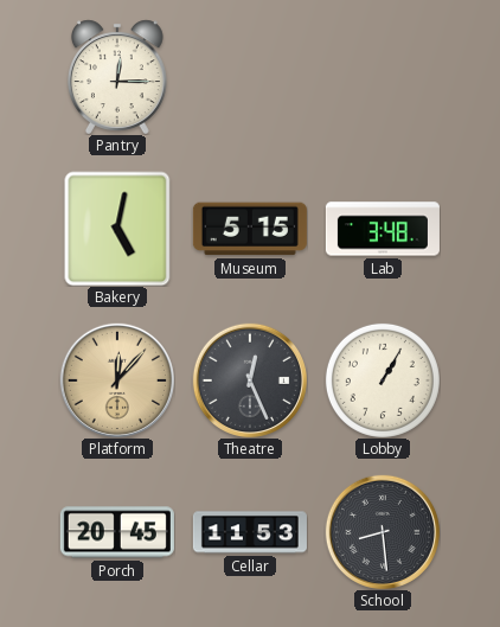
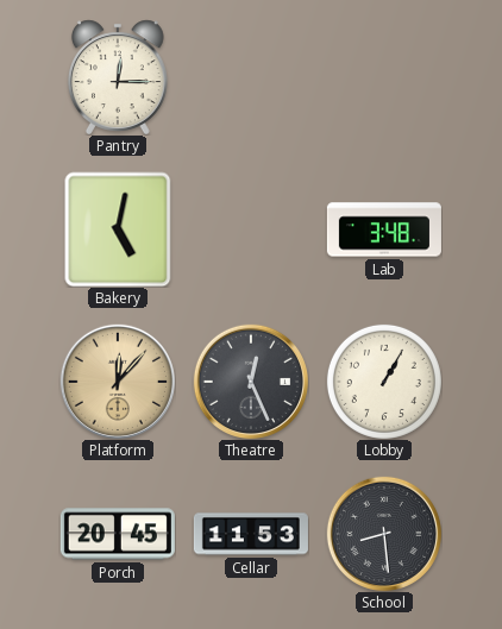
Museum: 5:15 -> none (250, 229)
